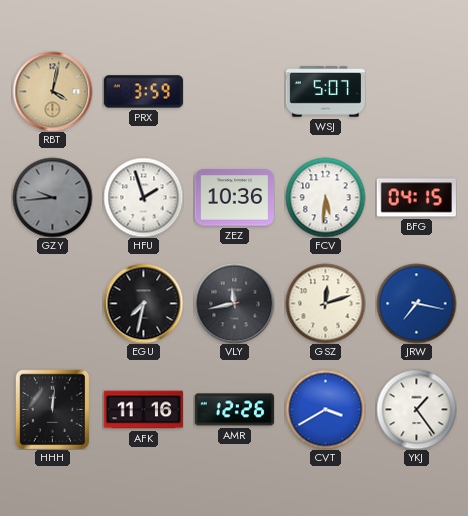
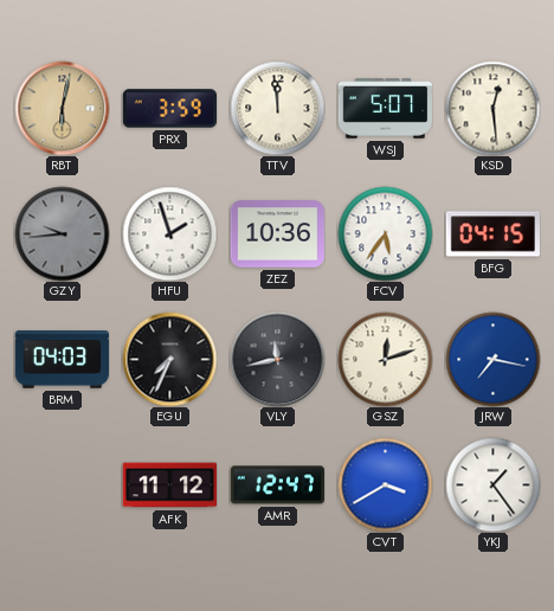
RBT: 4:02 -> 6:02 (62, 108)
TTV: none -> 11:59 (277, 108)
KSD: none -> 12:29 (492, 108)
FCV: 5:31 -> 5:36 (385, 233)
BRM: none -> 04:03 (62, 360)
EGU: 7:32 -> 7:34 (169, 359)
HHH: 12:01 -> none (53, 409)
AFK: 11:16 -> 11:12 (169, 485)
AMR: 12:26 -> 12:47 (277, 485)
